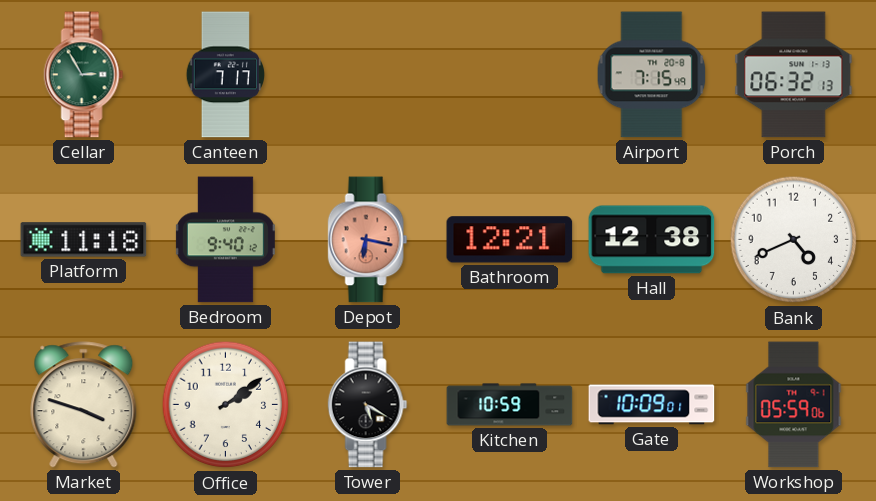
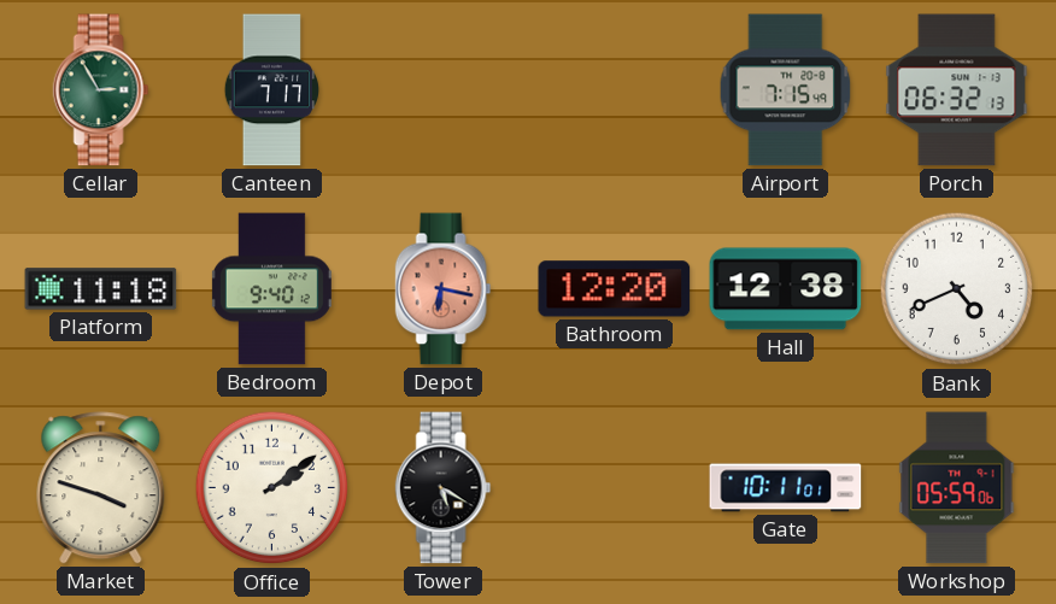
Bathroom: 12:21 -> 12:20 (615, 289)
Kitchen: 10:59 -> none (510, 405)
Gate: 10:09 -> 10:11 (786, 488)
